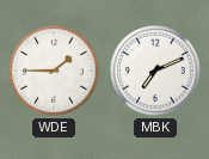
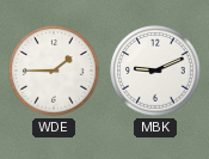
MBK: 7:11 -> 9:11 (155, 71)
